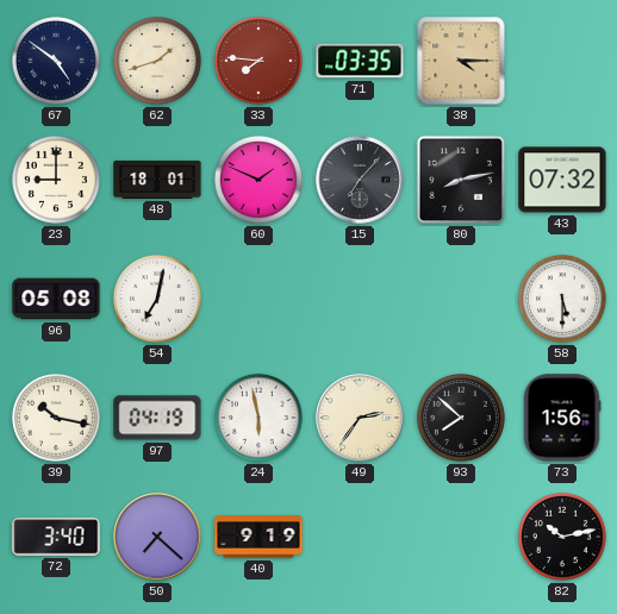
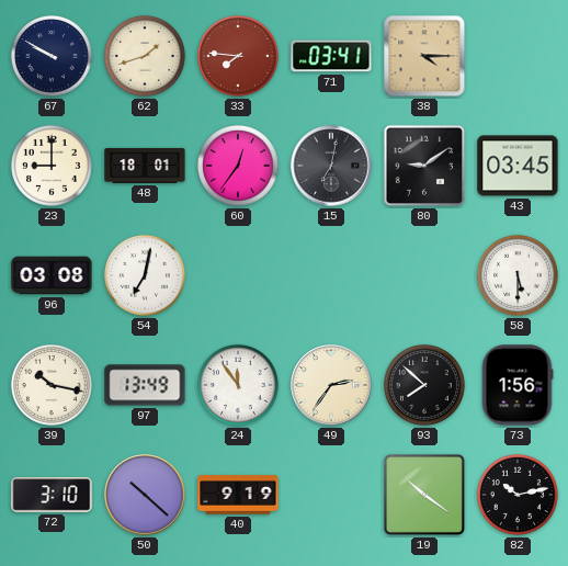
67: 4:51 -> 9:50 (52, 56)
71: 03:35 -> 03:41 (331, 56)
60: 1:49 -> 12:36 (238, 166)
15: 7:07 -> 7:02 (331, 166)
80: 8:13 -> 9:09 (424, 166)
43: 07:32 -> 03:45 (518, 166)
96: 05:08 -> 03:08 (52, 275)
97: 04:19 -> 13:49 (145, 385)
24: 5:58 -> 11:54 (238, 385)
72: 3:40 -> 3:10 (52, 495)
50: 7:22 -> 10:22 (145, 495)
19: none -> 10:21 (424, 495)
